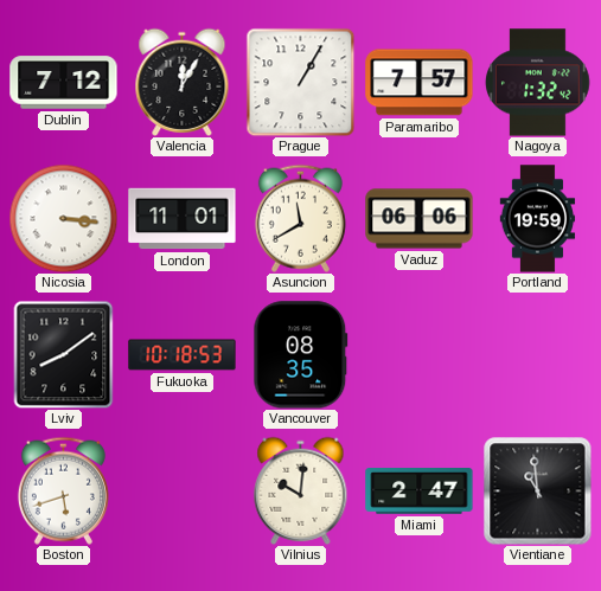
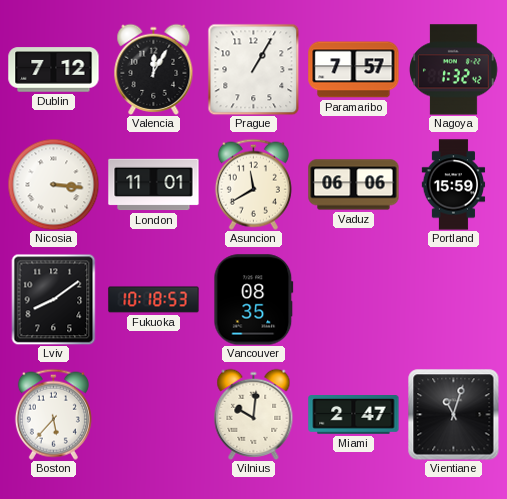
Portland: 19:59 -> 15:59 (454, 185)
Boston: 5:42 -> 5:37 (53, 414)
Vientiane: 10:59 -> 11:03 (453, 414)
